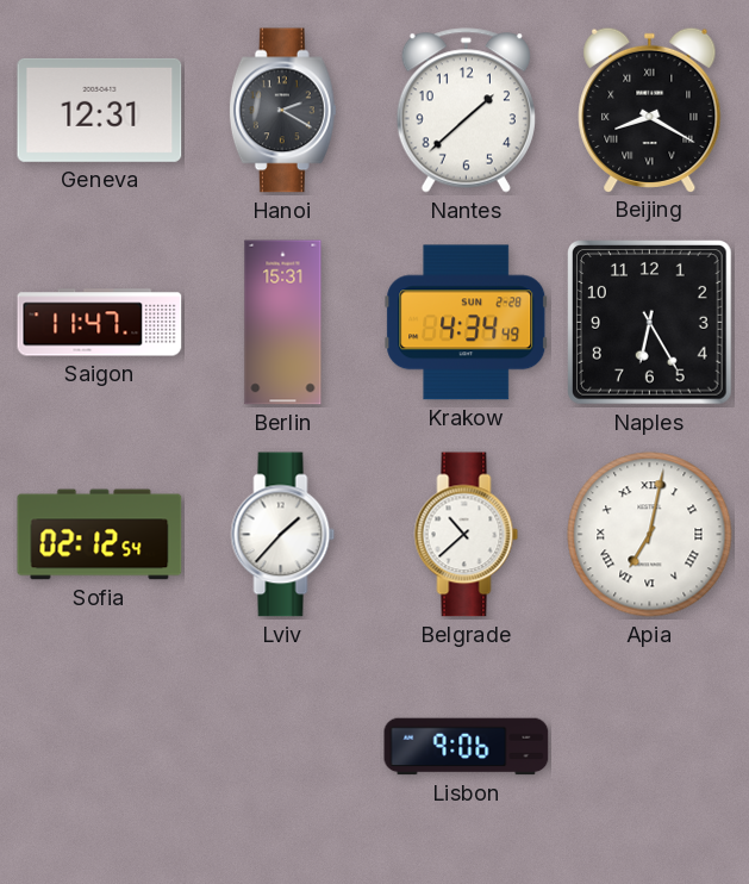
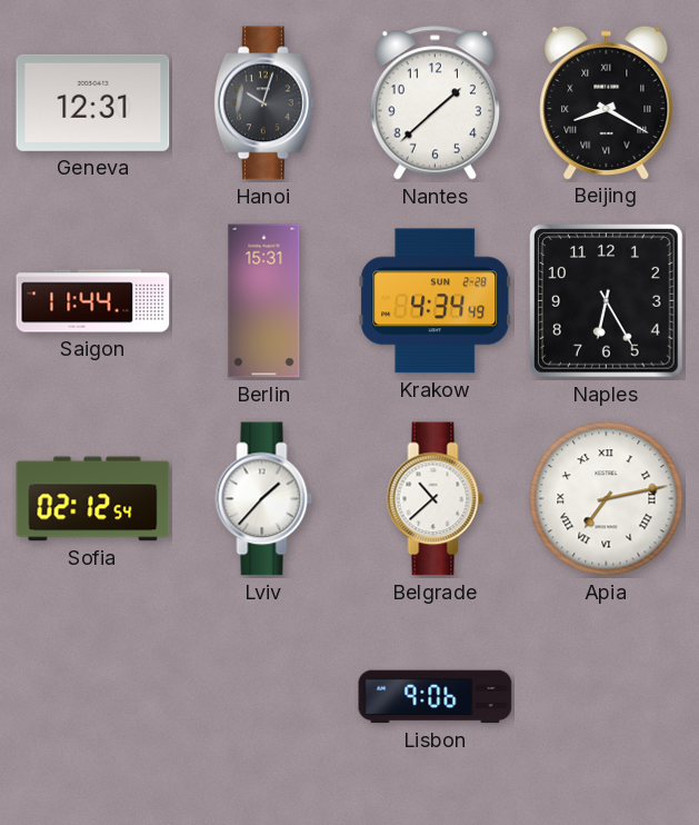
Hanoi: 2:20 -> 10:03 (263, 103)
Saigon: 11:47 -> 11:44 (93, 301)
Apia: 7:02 -> 7:13 (607, 499)
